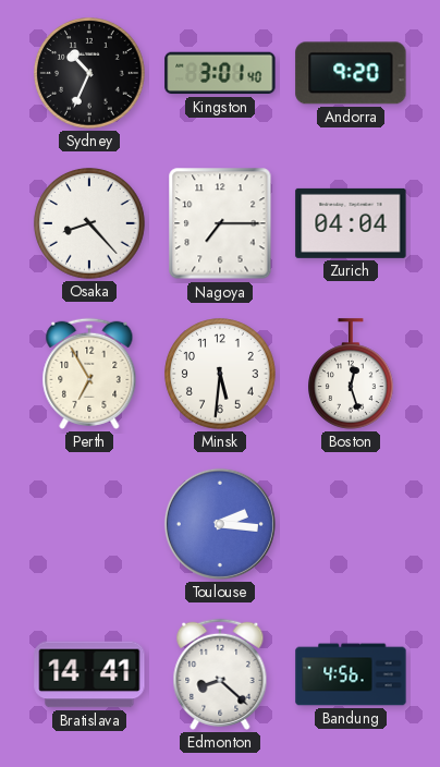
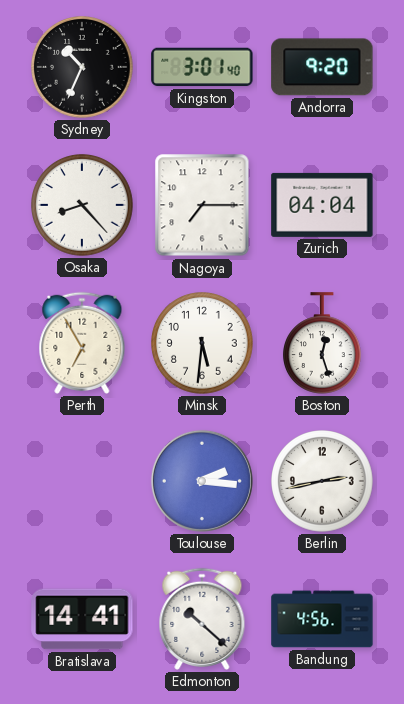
Berlin: none -> 2:43 (322, 481)
Edmonton: 8:22 -> 10:22 (202, 619)
